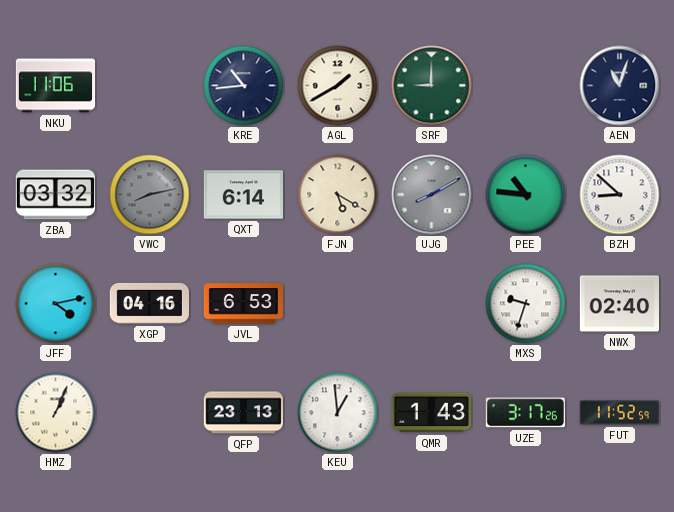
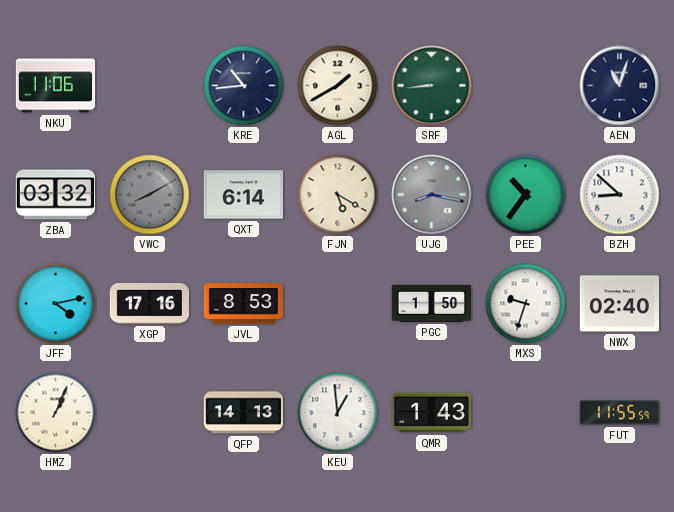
SRF: 9:00 -> 8:44 (432, 86)
VWC: 8:13 -> 8:10 (150, 195)
UJG: 8:10 -> 8:17 (432, 195)
PEE: 10:46 -> 10:36 (526, 195)
XGP: 04:16 -> 17:16 (149, 303)
JVL: 6:53 -> 8:53 (243, 304)
PGC: none -> 1:50 (431, 303)
QFP: 23:13 -> 14:13 (243, 413)
UZE: 3:17 -> none (525, 413)
FUT: 11:52 -> 11:55 (619, 413)
